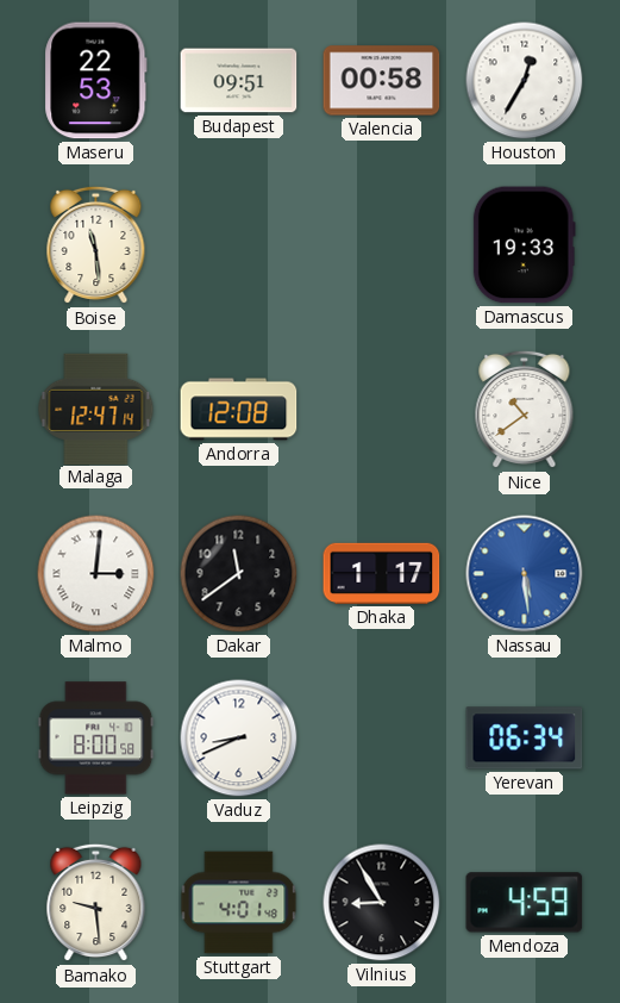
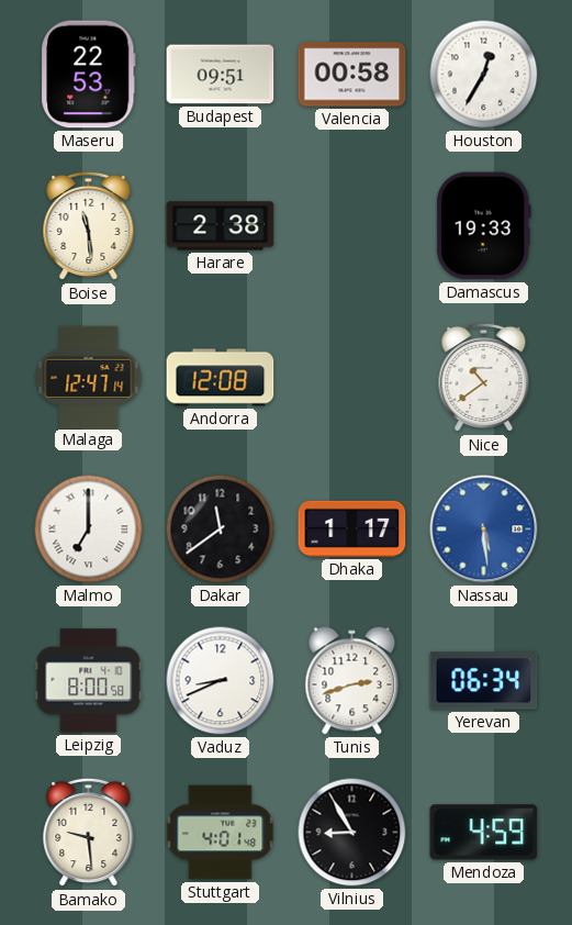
Harare: none -> 2:38 (221, 226)
Malmo: 3:01 -> 7:00 (89, 530)
Tunis: none -> 2:42 (352, 681)
